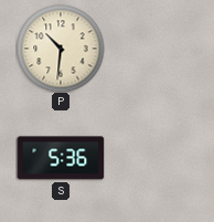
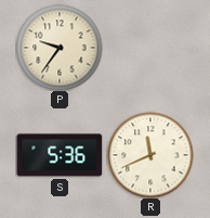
P: 10:31 -> 9:36 (60, 48)
R: none -> 11:41 (150, 155)
